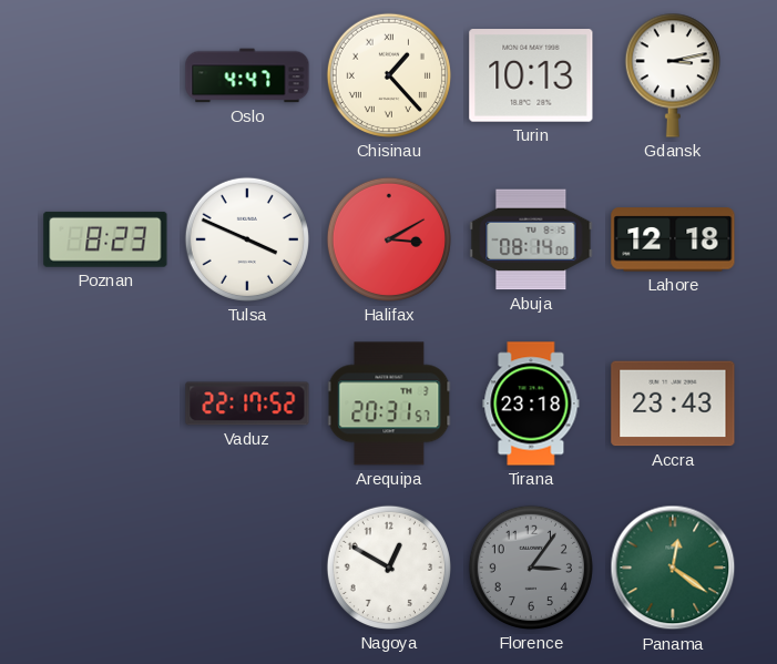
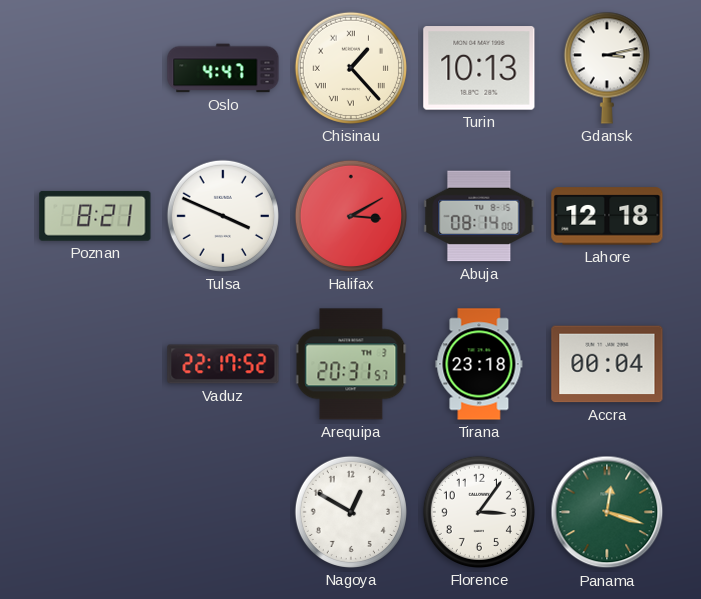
Poznan: 8:23 -> 8:21 (95, 216)
Accra: 23:43 -> 00:04 (607, 364)
Florence dial: grey -> white (479, 512)
Panama: 12:21 -> 12:18 (607, 512)
